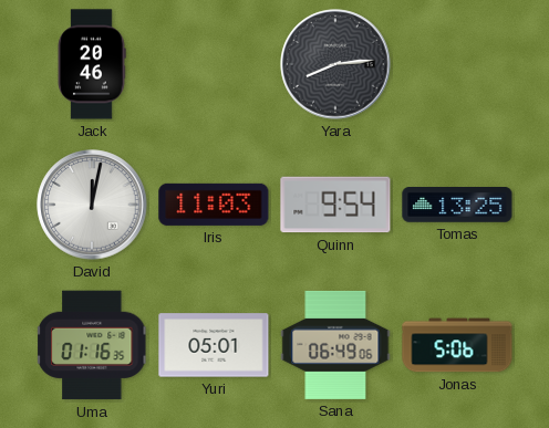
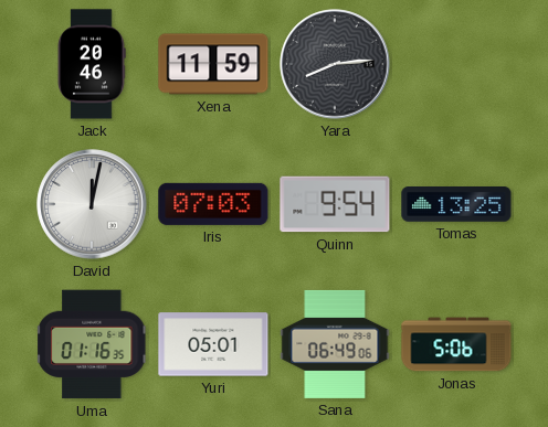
Xena: none -> 11:59 (213, 64)
Iris: 11:03 -> 07:03 (213, 204)
